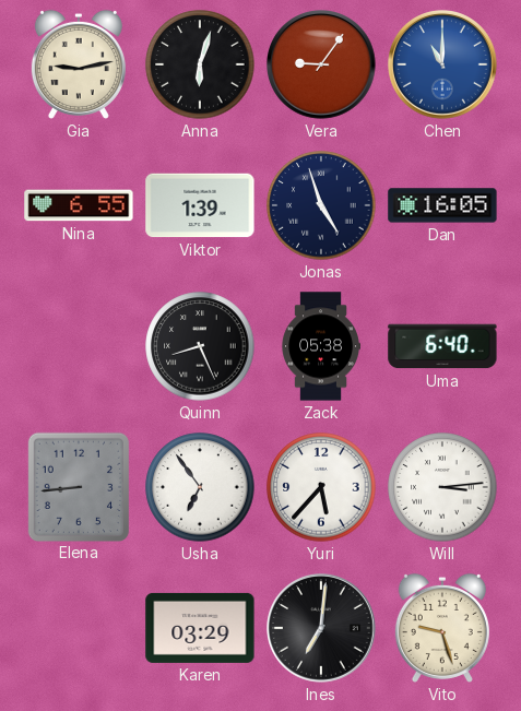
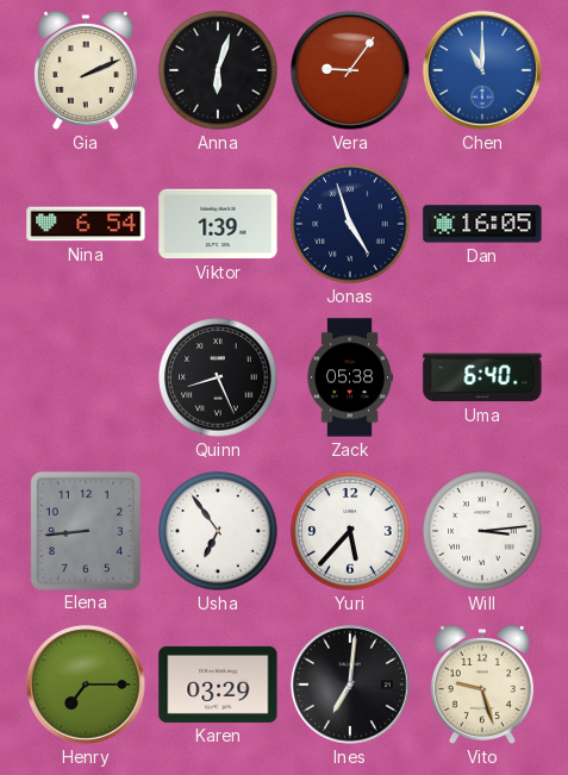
Gia: 9:13 -> 2:11 (86, 70)
Nina: 6:55 -> 6:54 (86, 224)
Henry: none -> 7:15 (87, 686)
